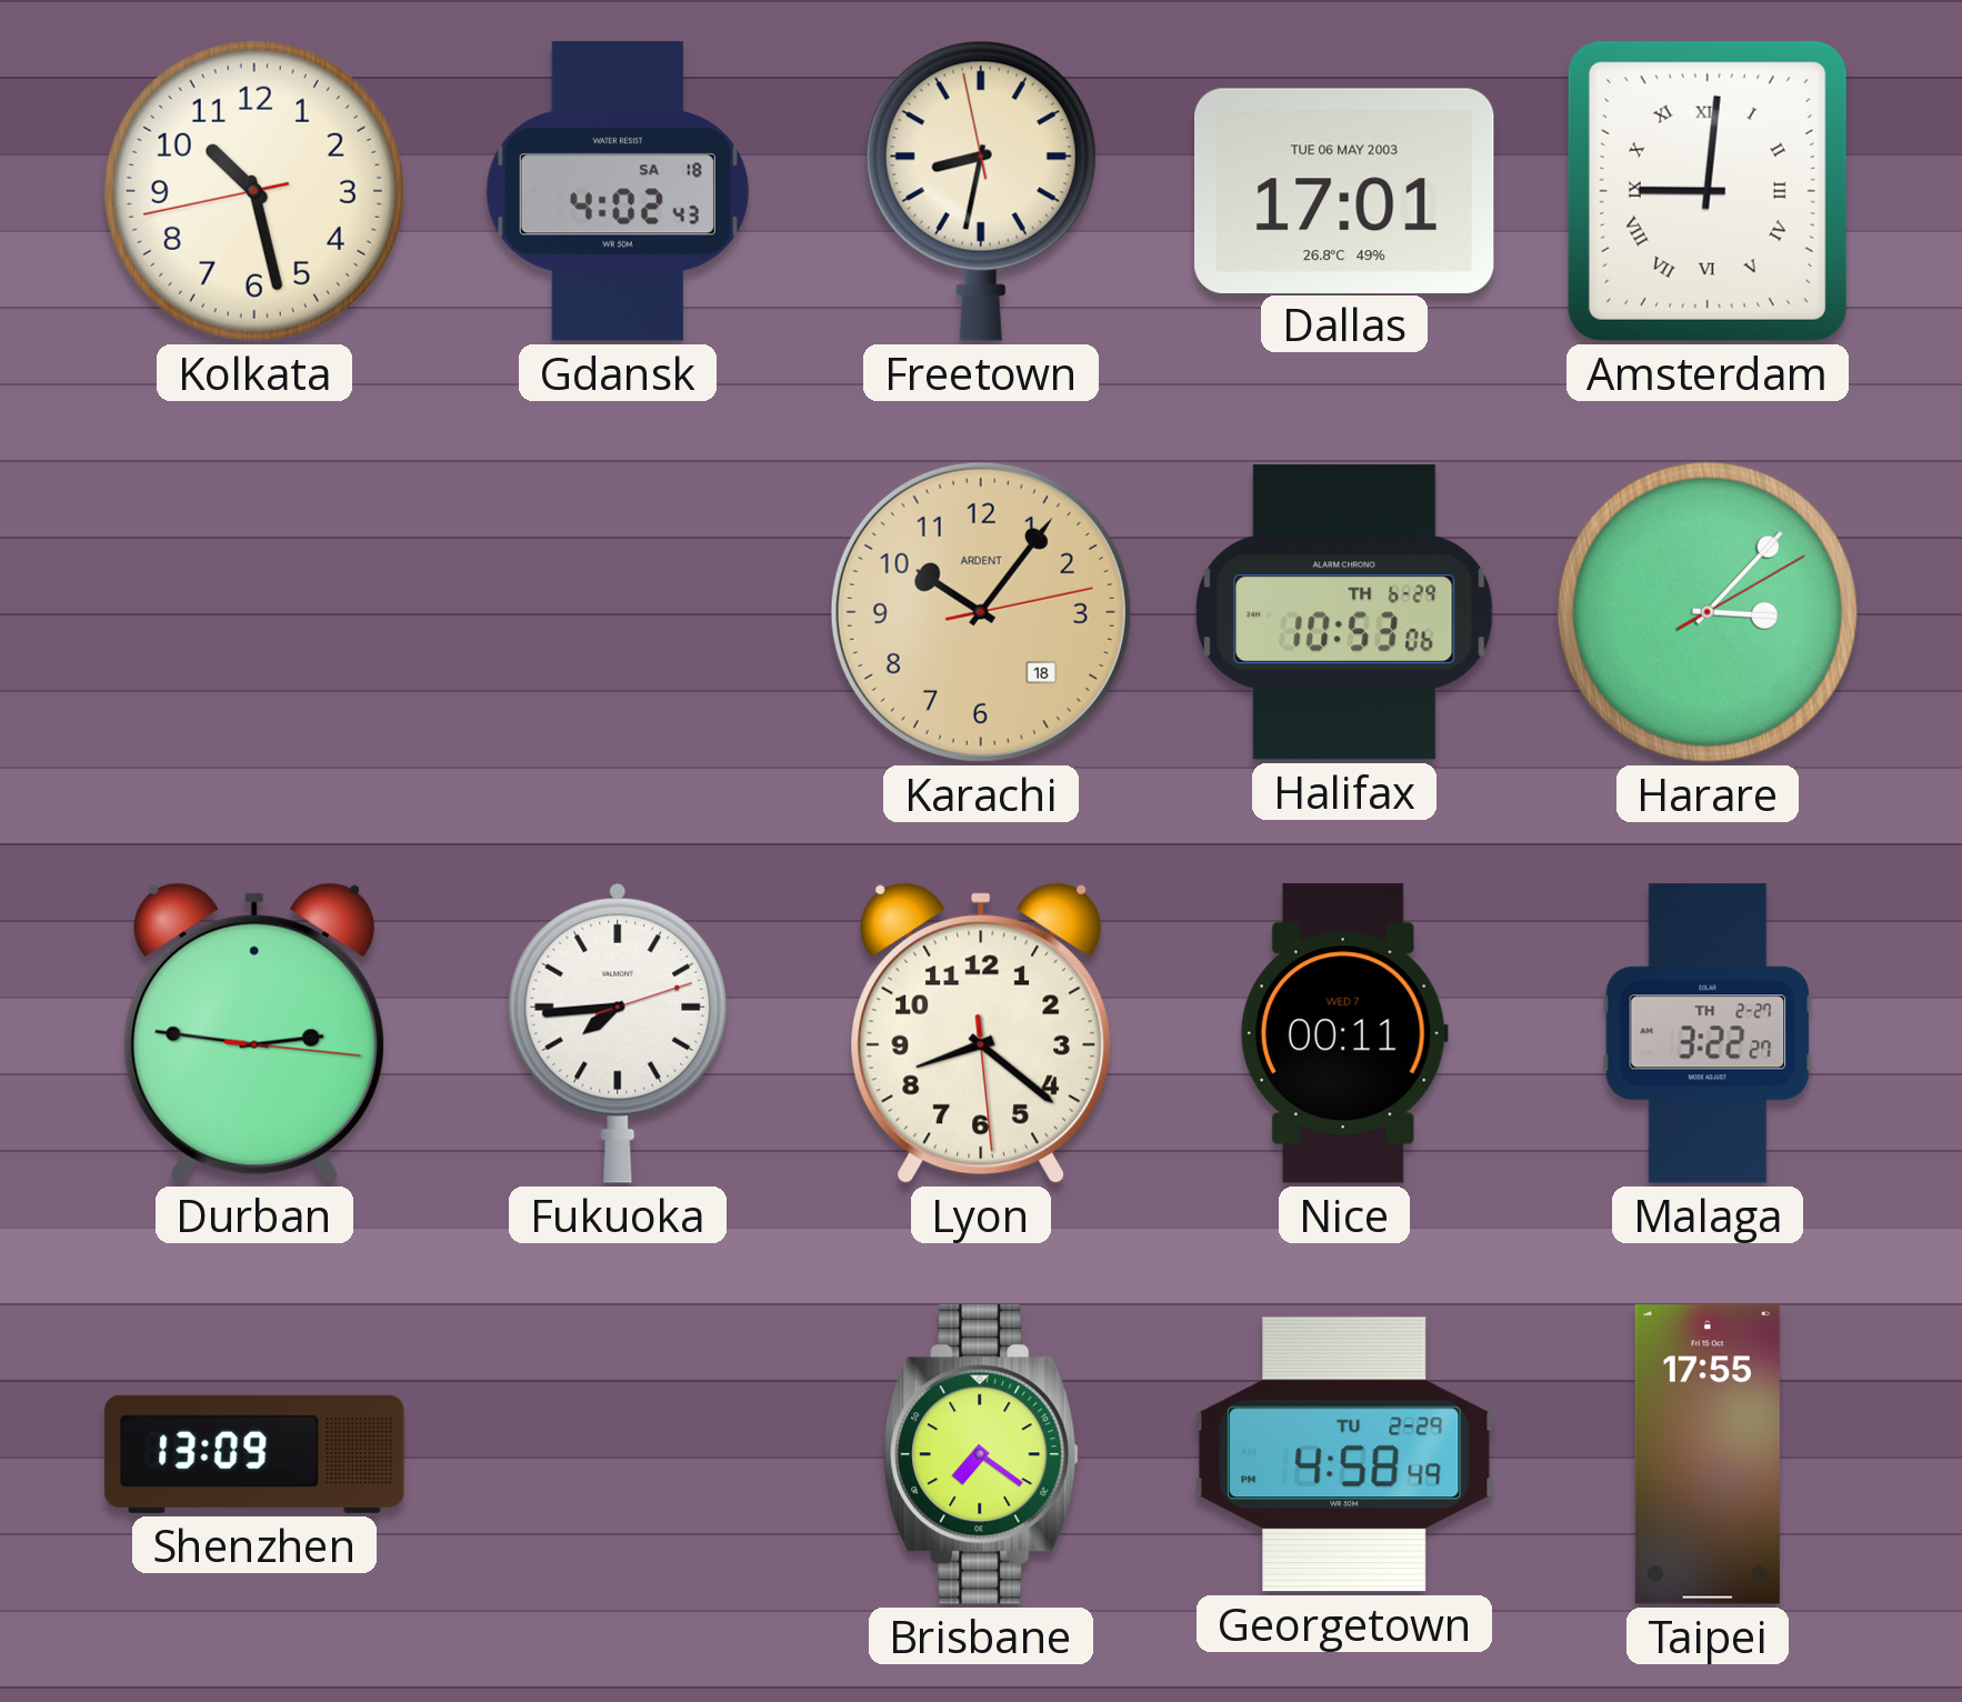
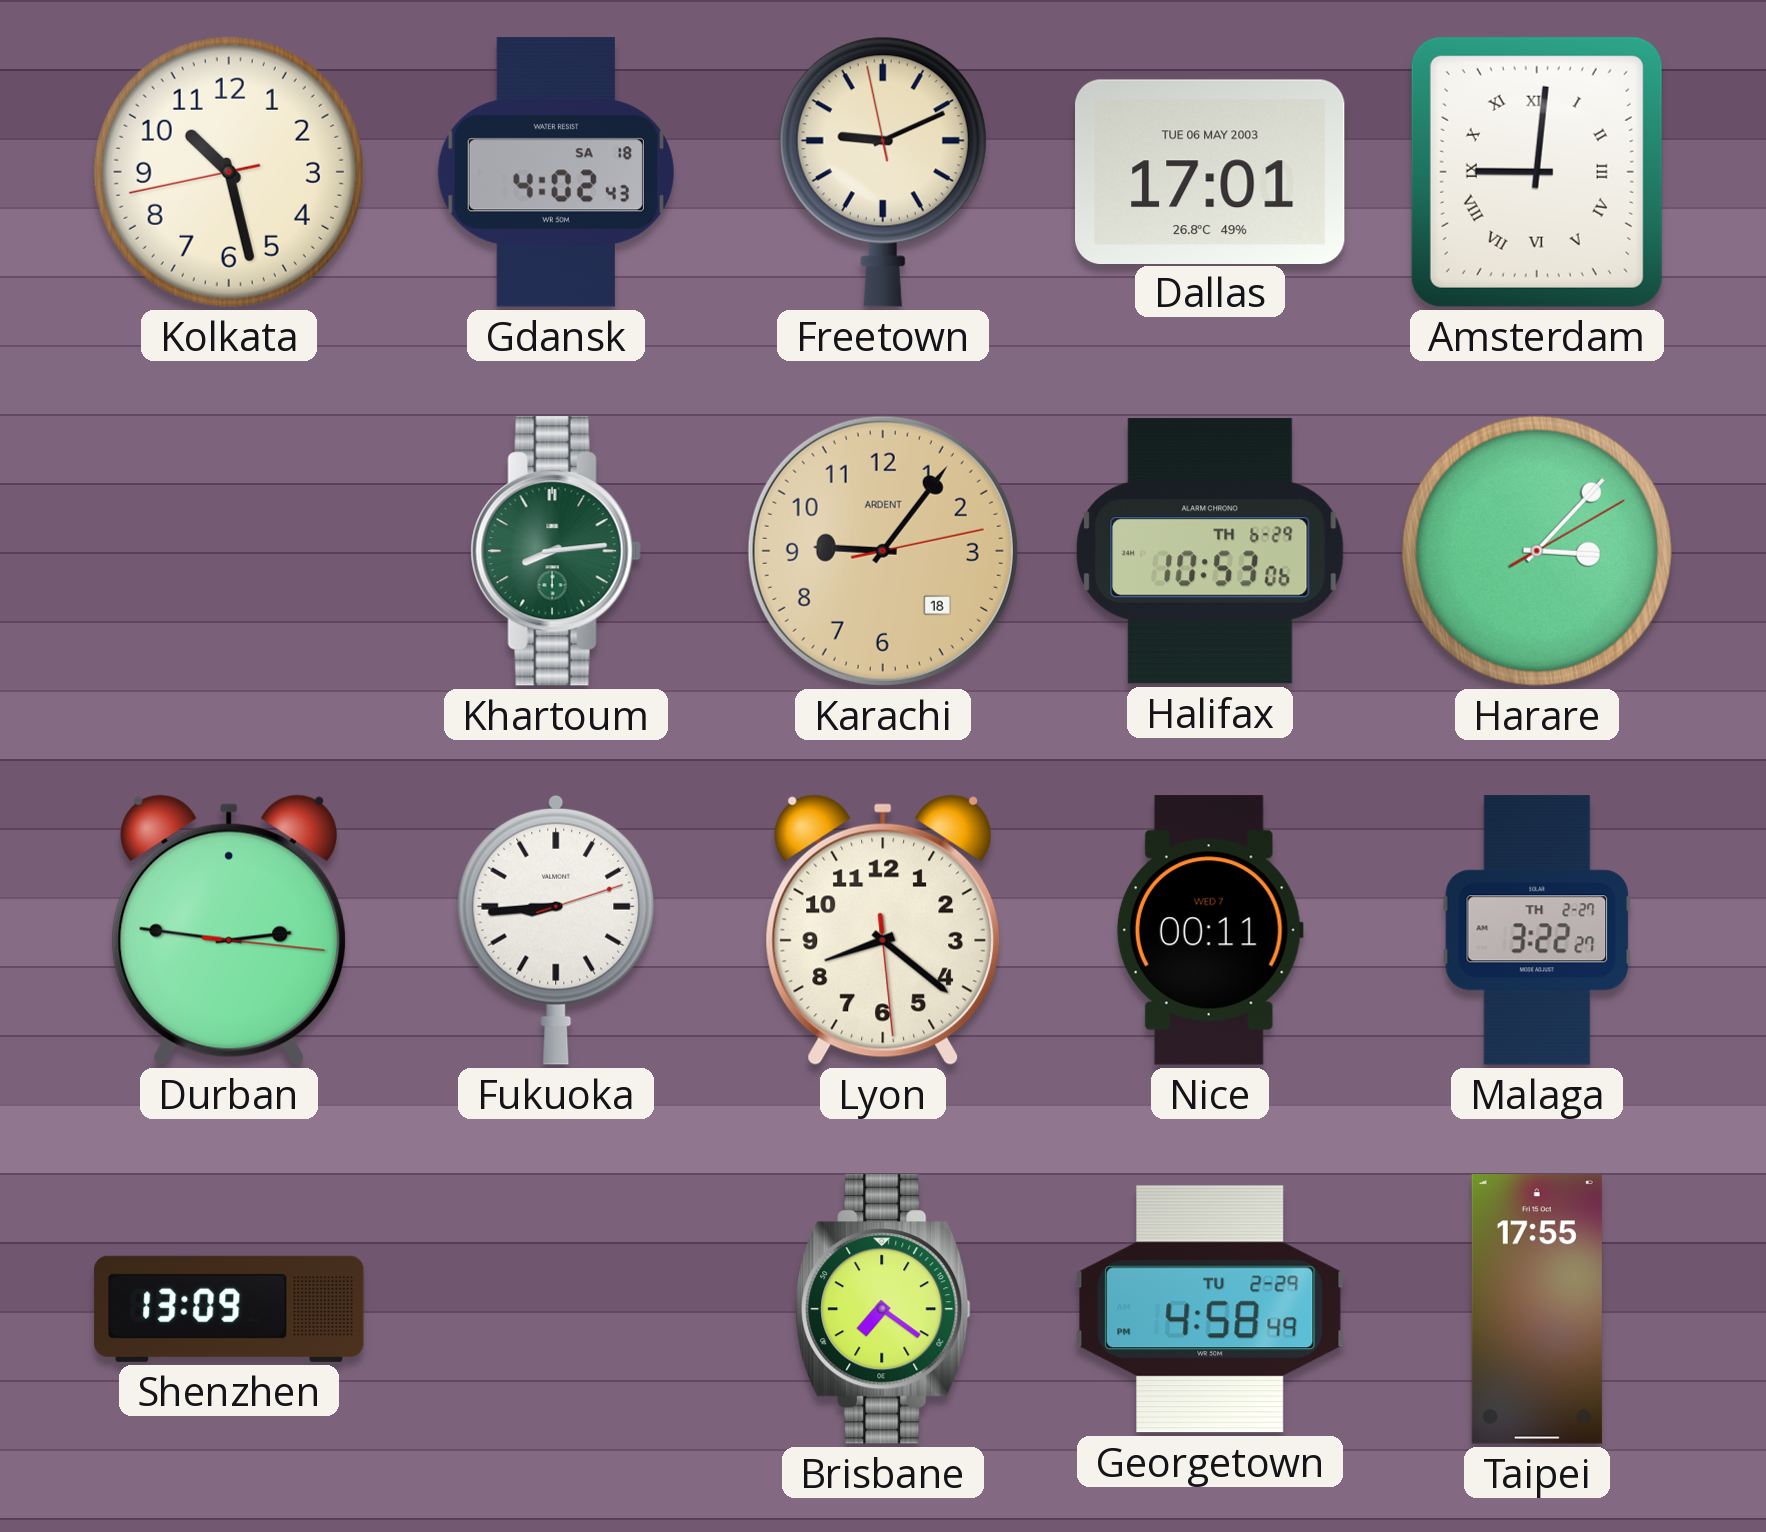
Freetown: 8:31 -> 9:10 (883, 172)
Khartoum: none -> 8:14 (556, 551)
Karachi: 10:06 -> 9:06 (883, 551)
Fukuoka: 7:44 -> 8:44 (556, 930)
